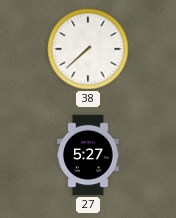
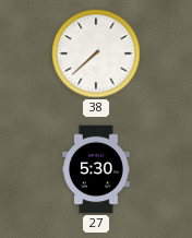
27: 5:27 -> 5:30 (96, 169)
